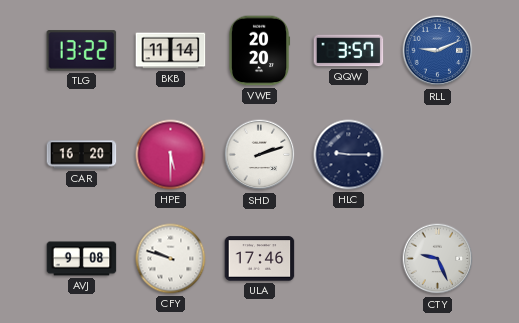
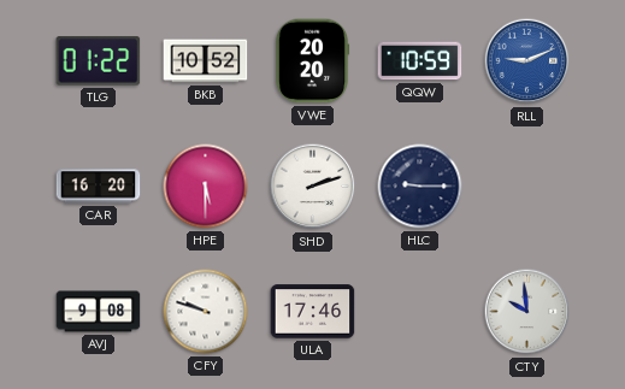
TLG: 13:22 -> 01:22 (99, 61)
BKB: 11:14 -> 10:52 (206, 61)
QQW: 3:57 -> 10:59 (420, 61)
CTY: 9:26 -> 9:59 (527, 312)
